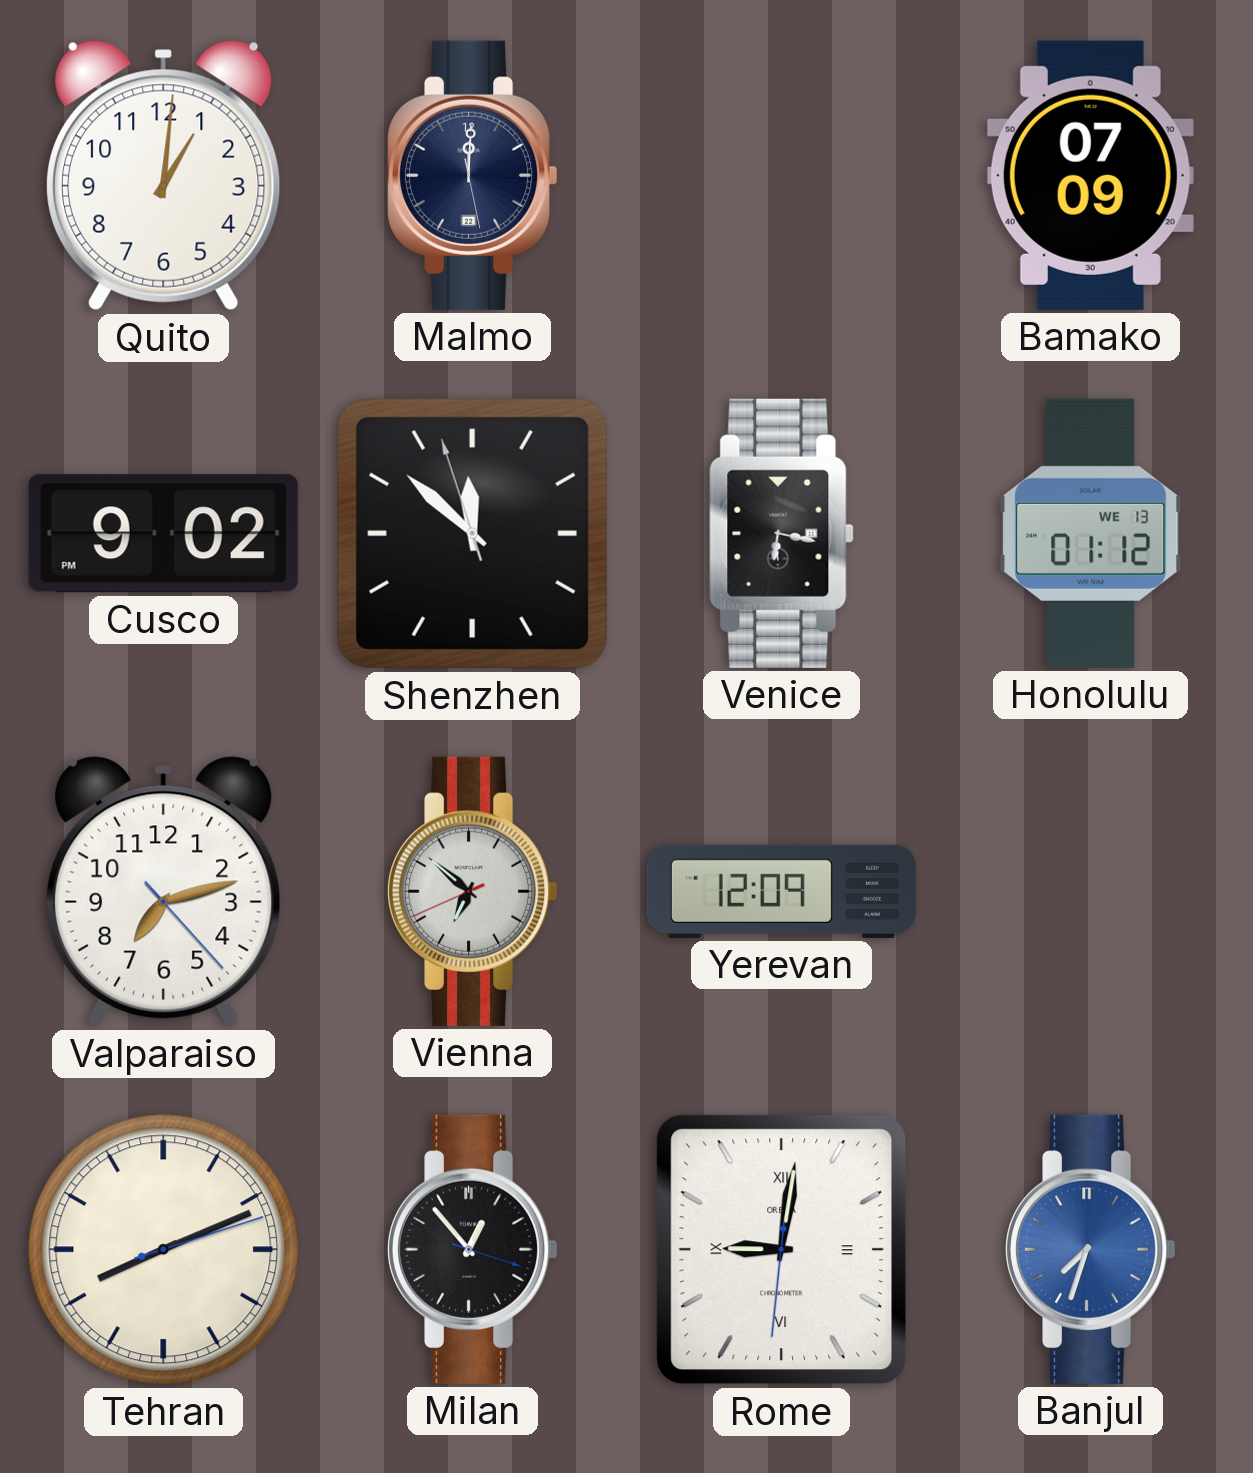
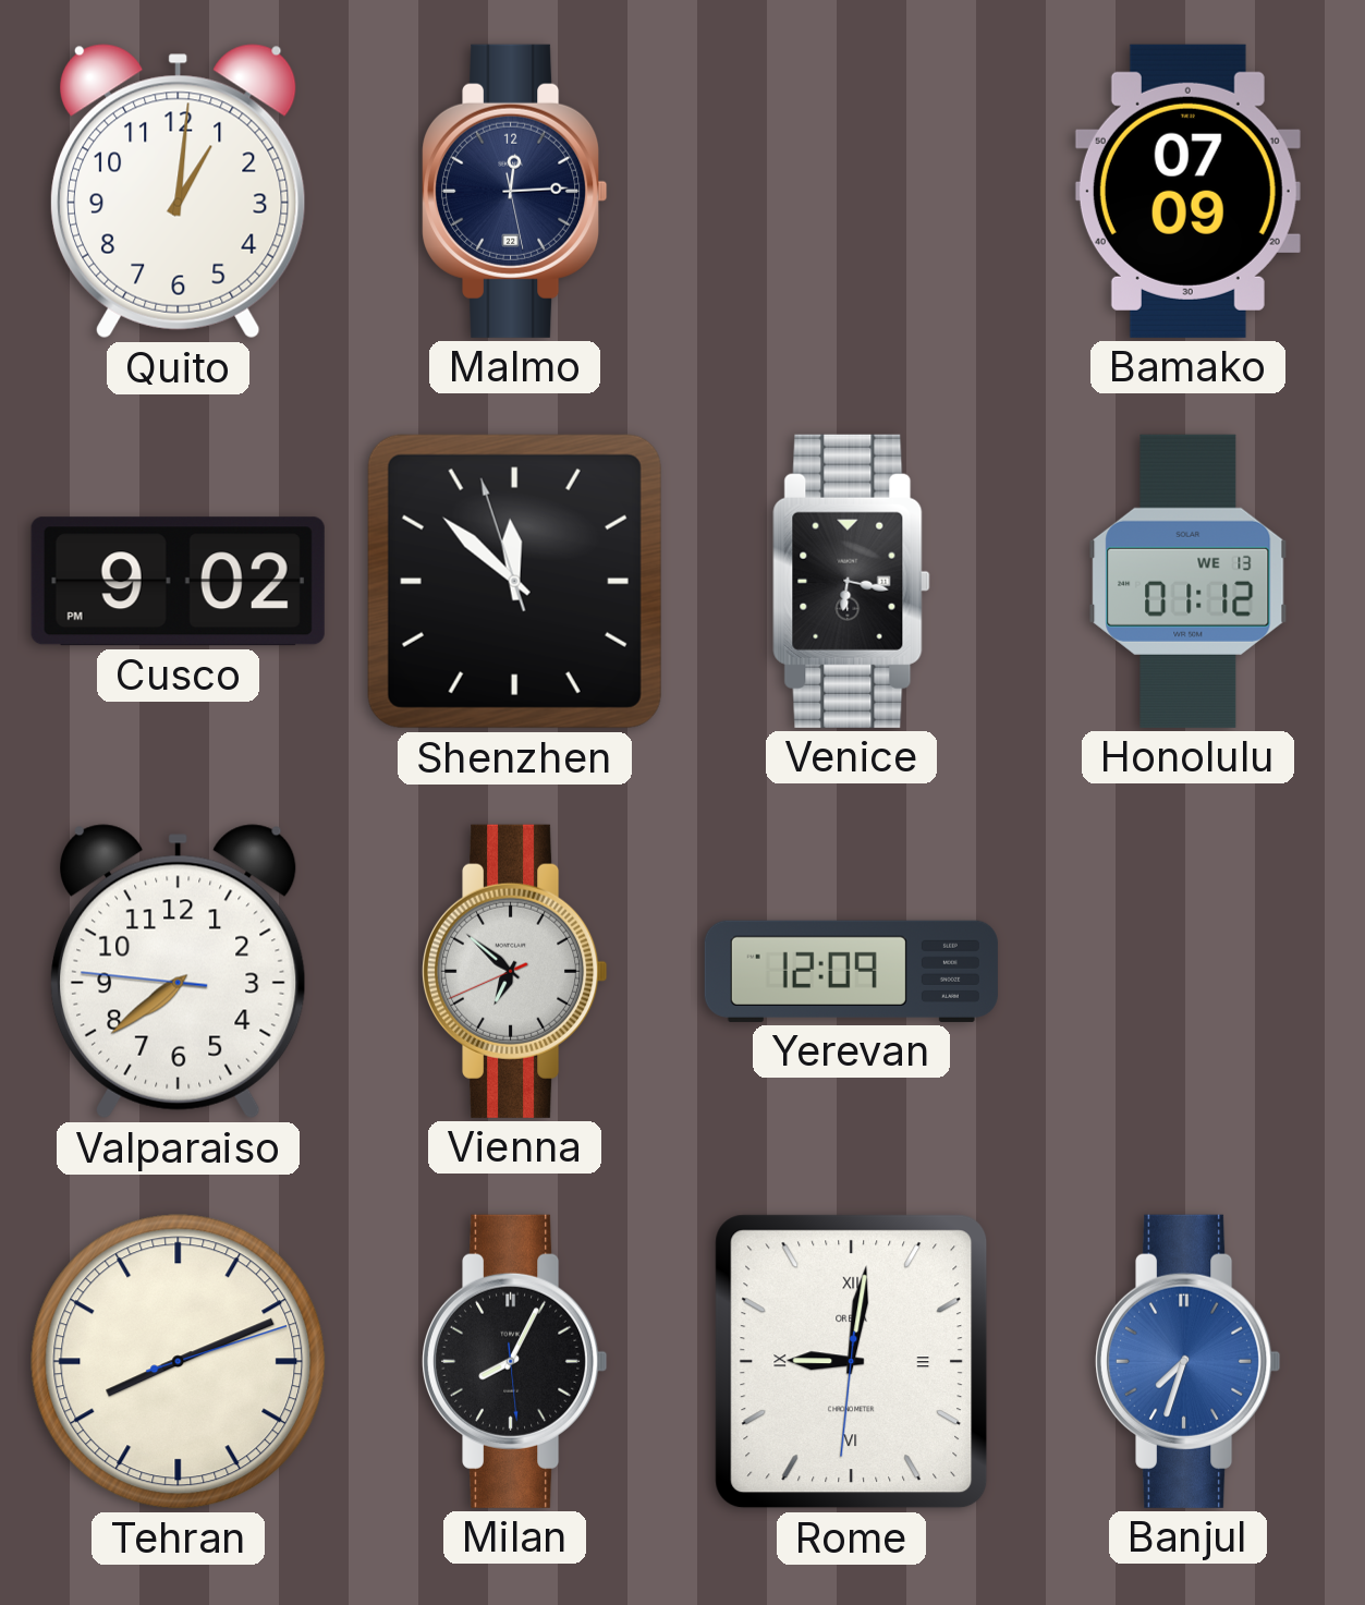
Malmo: 12:00 -> 12:14 (515, 191)
Valparaiso: 7:12 -> 7:38 (179, 972)
Milan: 12:53 -> 8:04 (515, 1361)
